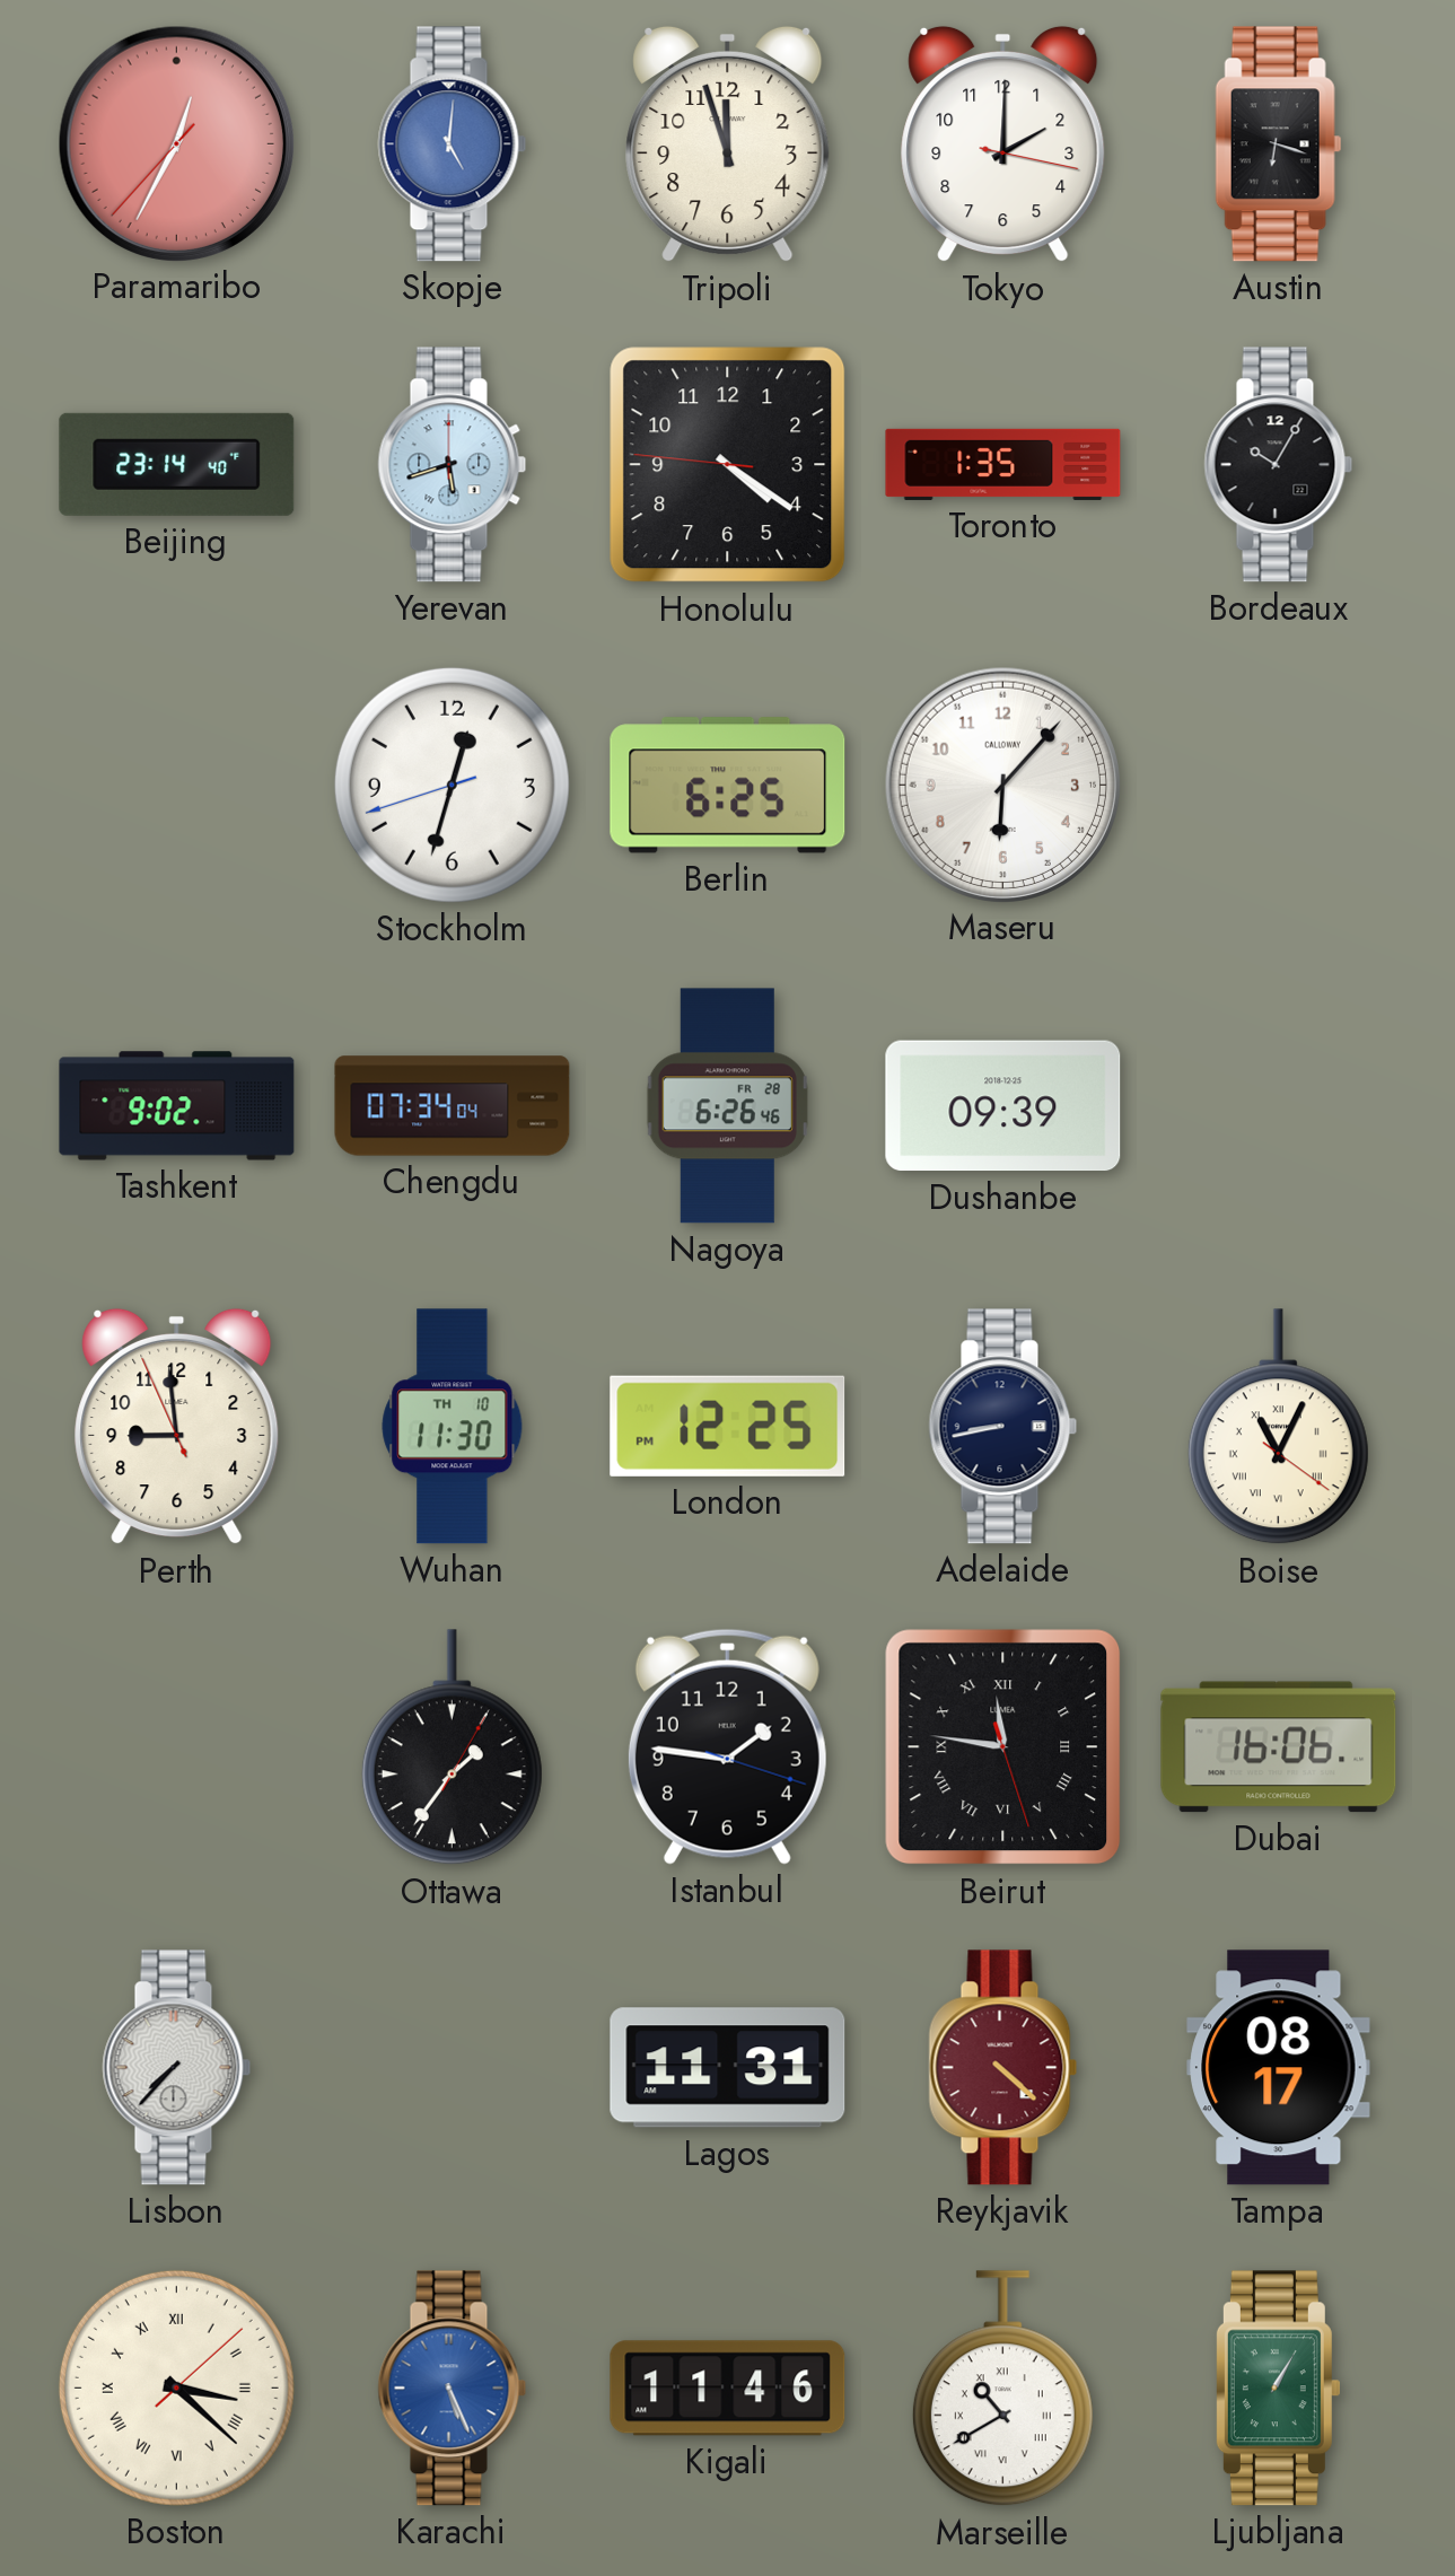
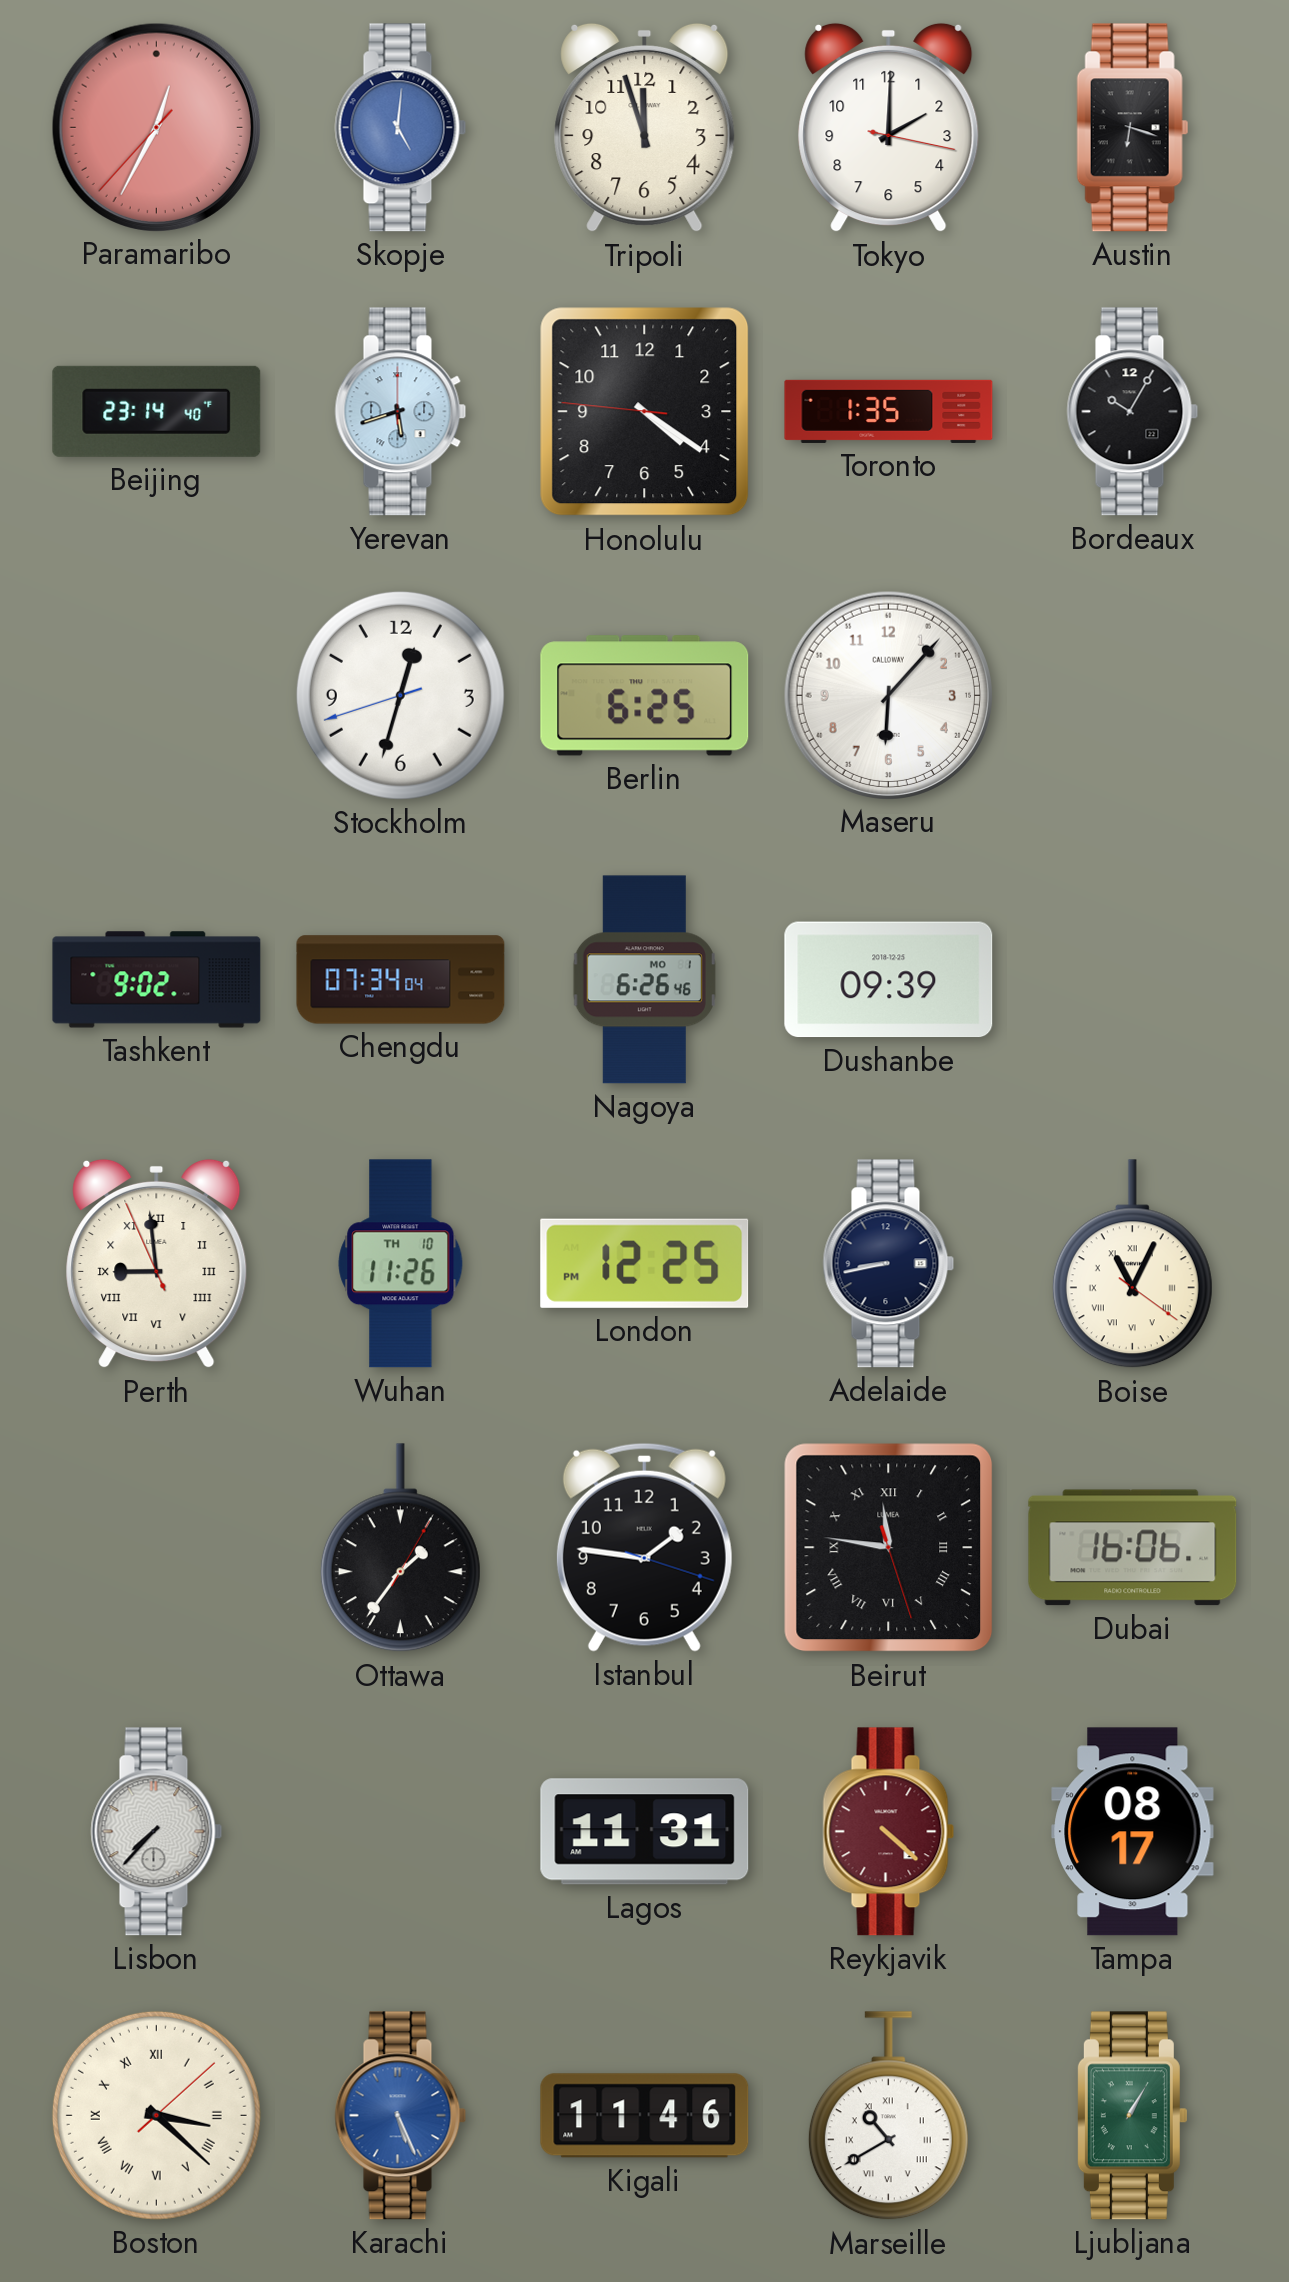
Nagoya date: FR 28 -> MO 1 (644, 980)
Perth numerals: Arabic -> Roman (157, 1264)
Wuhan: 11:30 -> 11:26 (401, 1264)
